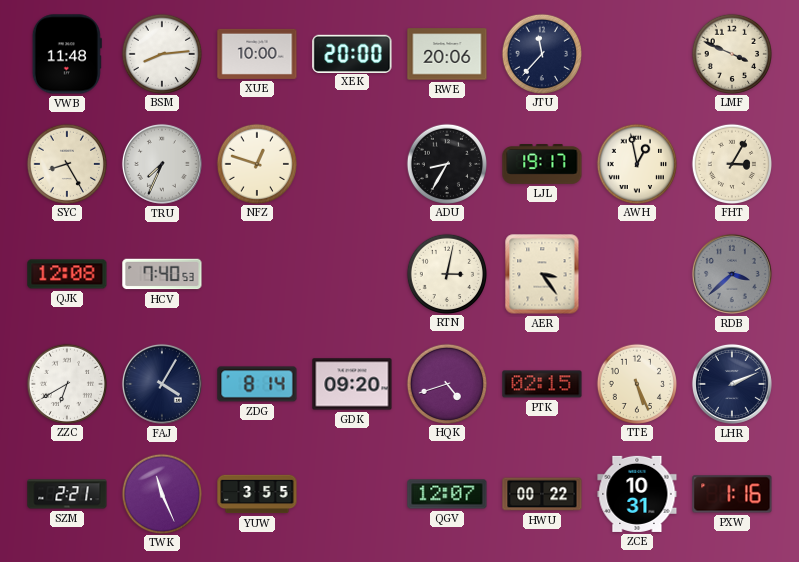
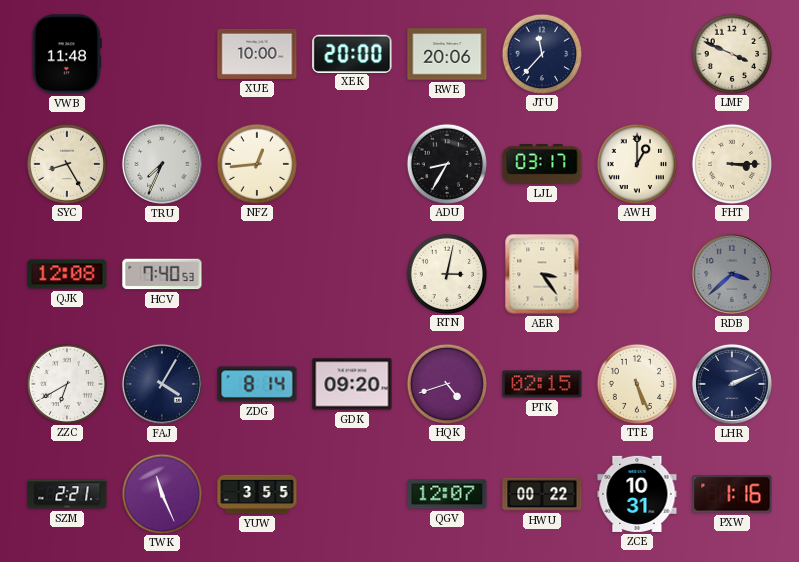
BSM: 8:14 -> none (161, 53)
NFZ: 12:48 -> 12:44 (256, 163)
LJL: 19:17 -> 03:17 (542, 165)
AWH: 12:58 -> 1:00 (636, 163)
FHT: 3:05 -> 3:15 (731, 163)
